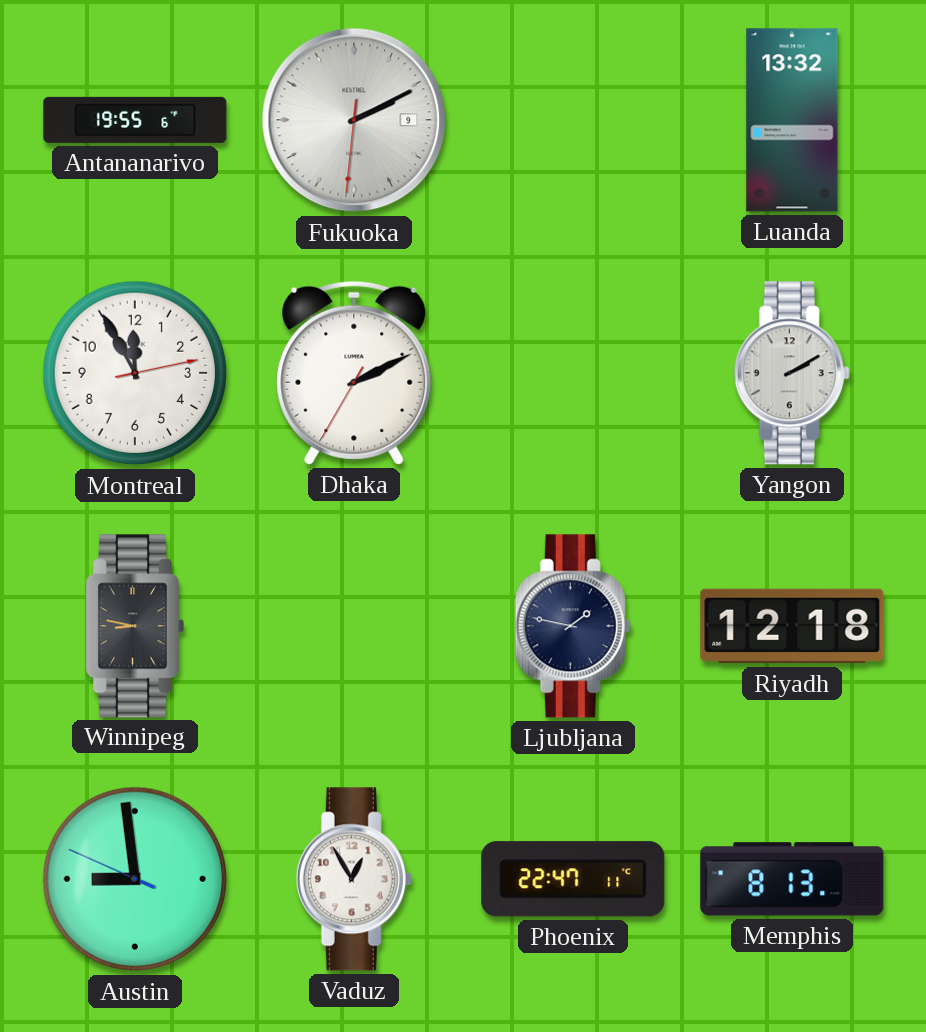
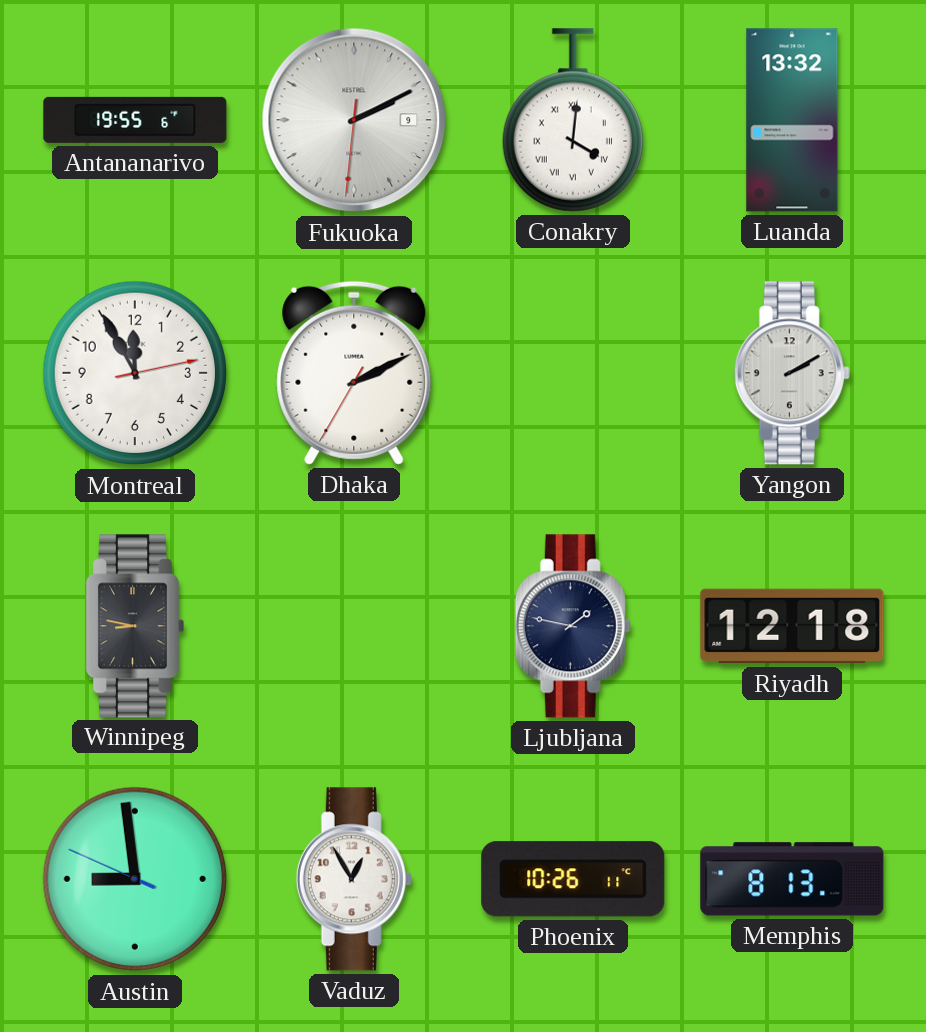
Conakry: none -> 4:01 (573, 120)
Phoenix: 22:47 -> 10:26 (573, 879)
